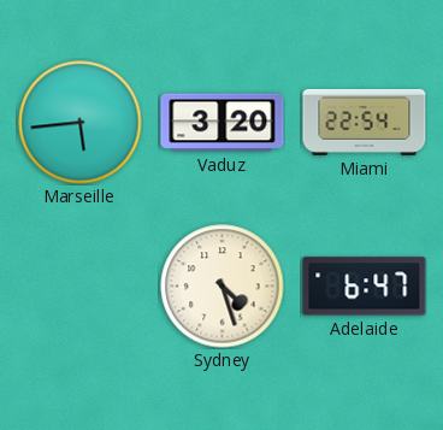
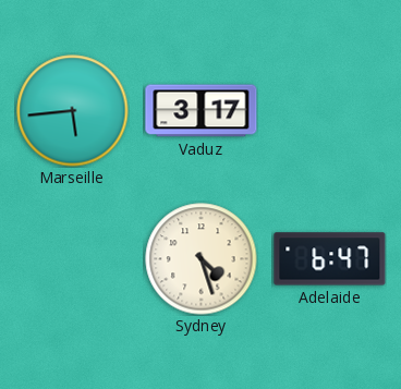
Vaduz: 3:20 -> 3:17 (202, 111)
Miami: 22:54 -> none (365, 122)
